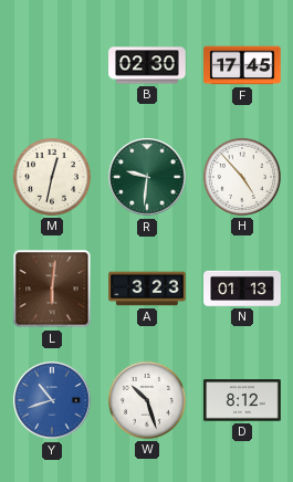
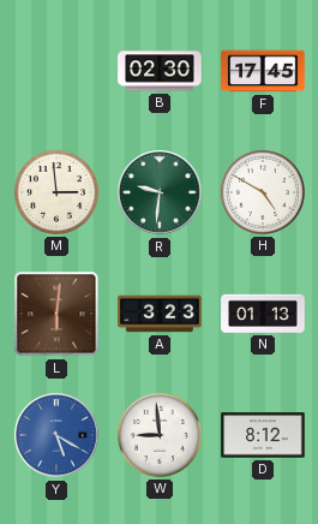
M: 12:32 -> 2:59 (56, 192)
H: 4:53 -> 4:50 (263, 192)
Y: 10:42 -> 5:20 (56, 435)
W: 10:27 -> 8:59 (160, 435)
